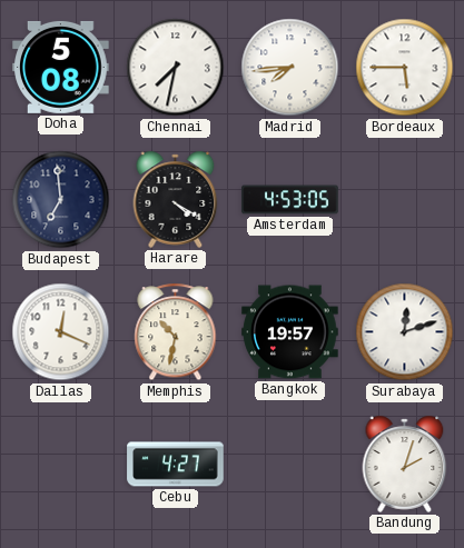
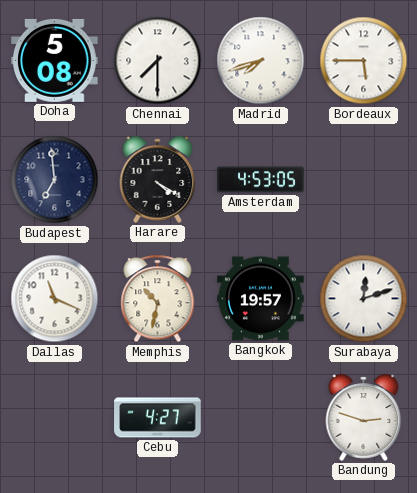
Chennai: 7:32 -> 7:30 (158, 61)
Madrid: 7:44 -> 7:42 (261, 61)
Dallas: 12:19 -> 11:19 (55, 299)
Bandung: 2:03 -> 2:48 (364, 417)
